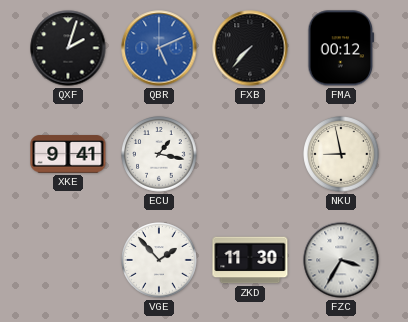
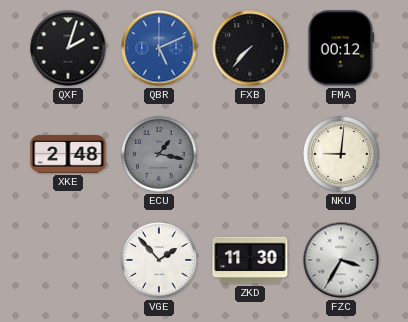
XKE: 9:41 -> 2:48 (68, 154)
ECU dial: white -> grey (159, 154)
NKU: 8:58 -> 9:01 (341, 154)
